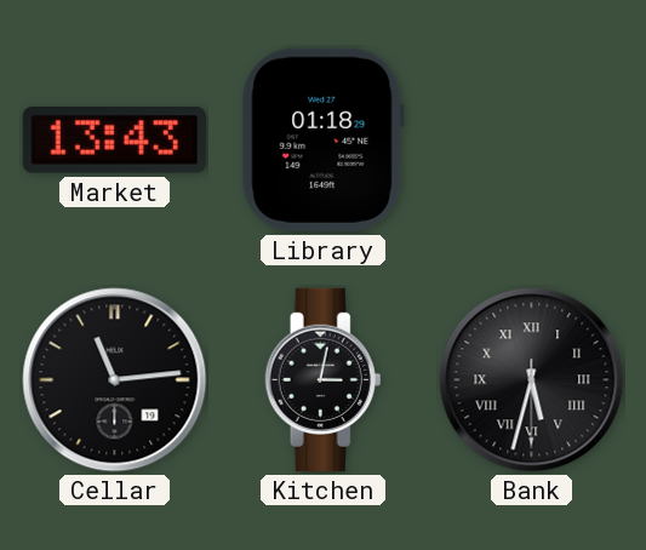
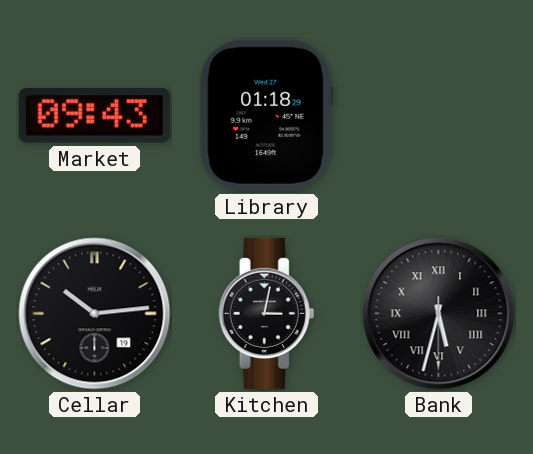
Market: 13:43 -> 09:43 (94, 116)
Cellar: 11:14 -> 10:14 (95, 314)
